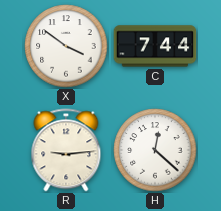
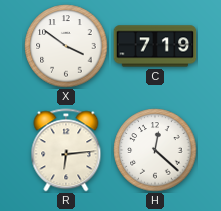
C: 7:44 -> 7:19 (155, 46)
R: 9:14 -> 6:14 (66, 150)
